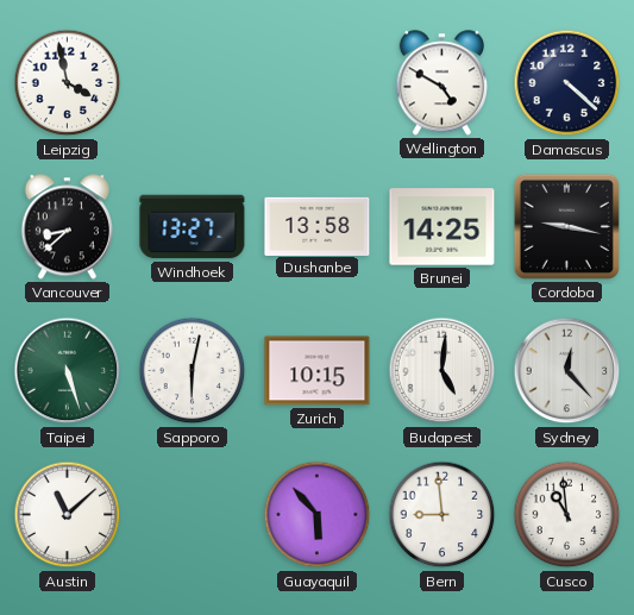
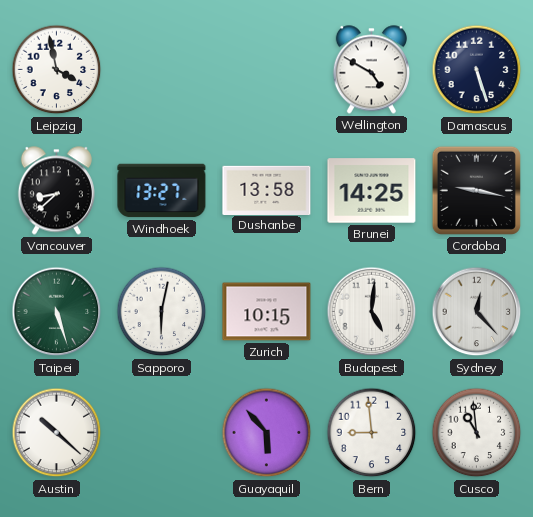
Damascus: 4:22 -> 5:27 (477, 70)
Austin: 11:08 -> 10:22 (57, 433)
